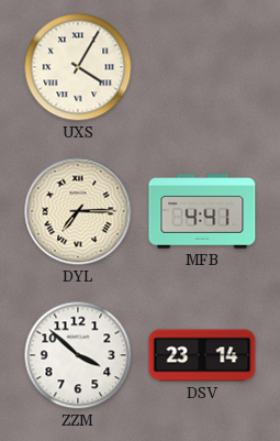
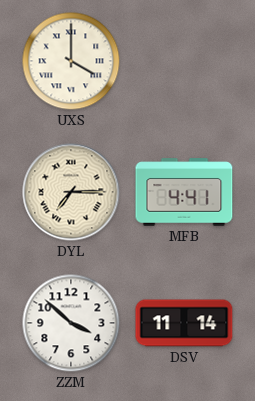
UXS: 4:05 -> 4:00 (71, 61)
DSV: 23:14 -> 11:14 (184, 323)
